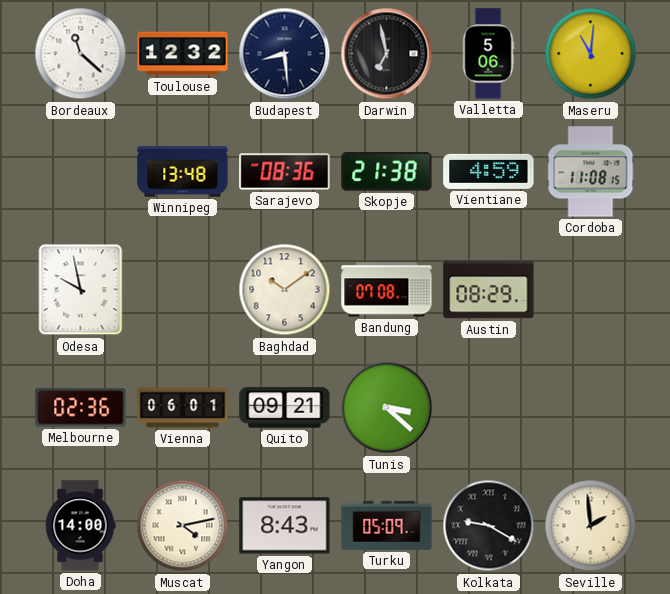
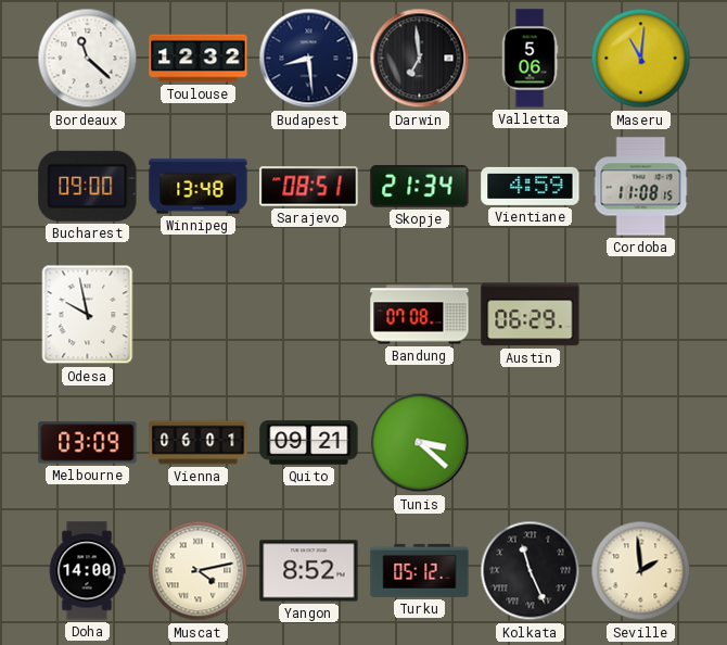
Darwin: 6:58 -> 6:59 (420, 59)
Bucharest: none -> 09:00 (88, 186)
Sarajevo: 08:36 -> 08:51 (309, 187)
Skopje: 21:38 -> 21:34 (420, 187)
Baghdad: 10:09 -> none (285, 290)
Austin: 08:29 -> 06:29 (531, 315)
Melbourne: 02:36 -> 03:09 (88, 443)
Yangon: 8:43 -> 8:52 (309, 571)
Turku: 05:09 -> 05:12 (420, 570)
Kolkata: 9:20 -> 11:26 (531, 571)
